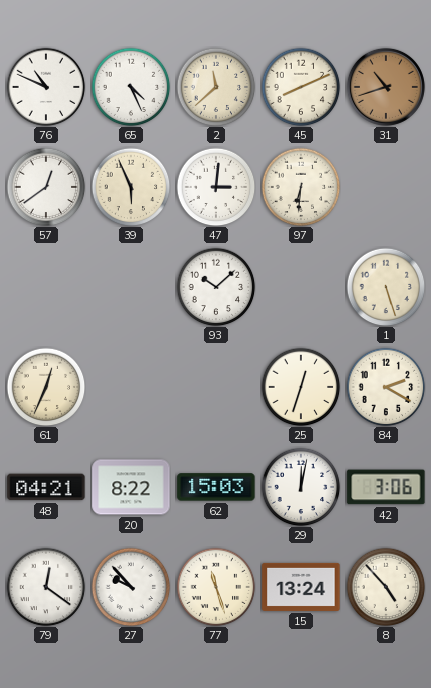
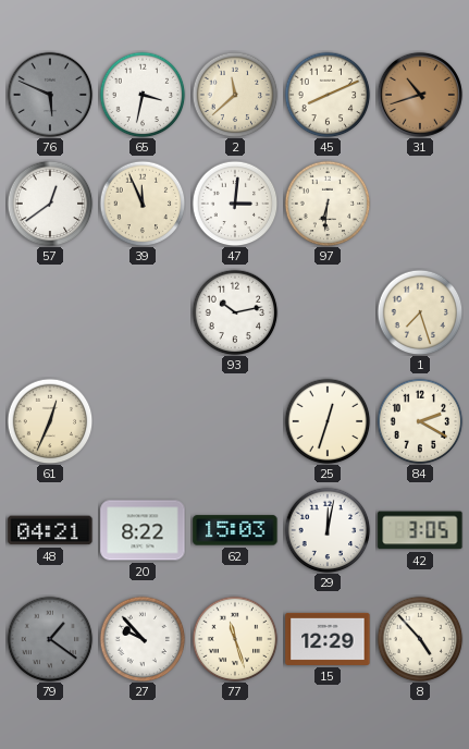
76: 10:49 -> 5:49 (50, 95)
76 dial: white -> grey (50, 95)
65: 4:26 -> 3:32 (143, 95)
39: 5:56 -> 11:56 (143, 204)
93: 10:08 -> 10:13 (235, 312)
1: 5:27 -> 7:27 (420, 312)
42: 3:06 -> 3:05 (420, 530)
79: 12:21 -> 1:21 (50, 639)
79 dial: white -> grey (50, 639)
15: 13:24 -> 12:29 (328, 639)
